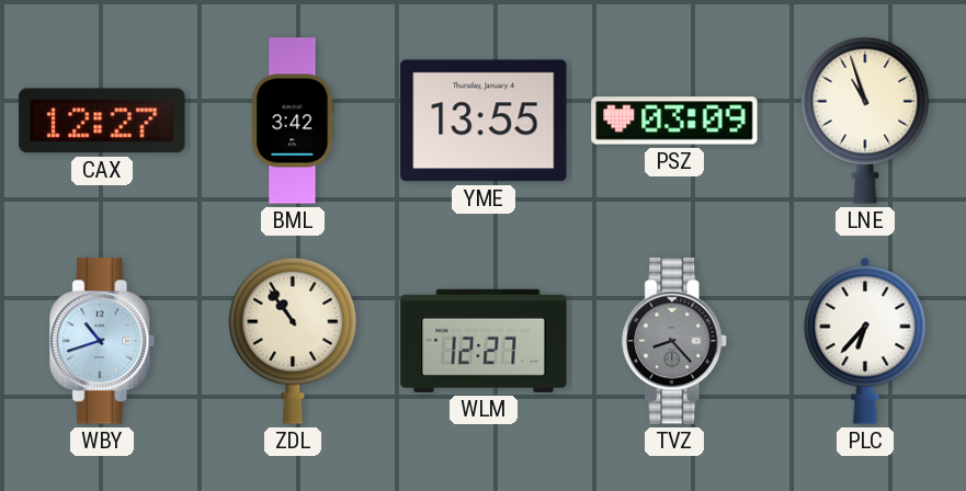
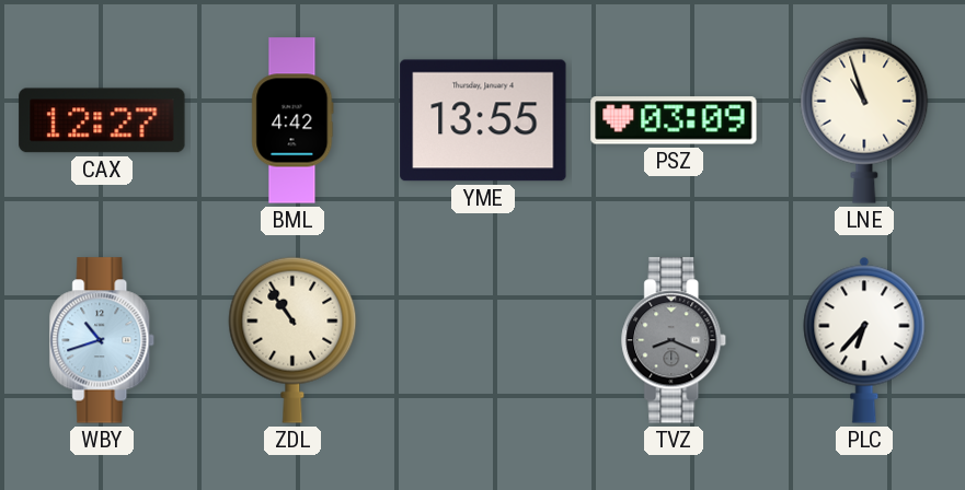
BML: 3:42 -> 4:42 (292, 120)
WLM: 12:27 -> none (484, 341)
TVZ: 8:23 -> 8:19 (675, 340)
